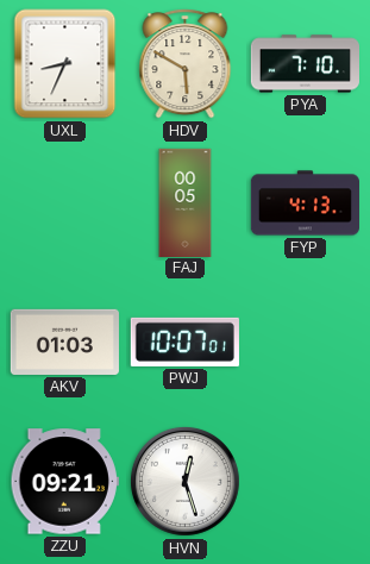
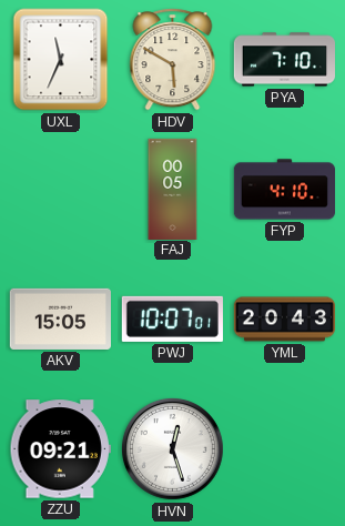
UXL: 8:34 -> 11:34 (61, 60)
FYP: 4:13 -> 4:10 (284, 190)
AKV: 01:03 -> 15:05 (60, 318)
YML: none -> 20:43 (284, 320)
